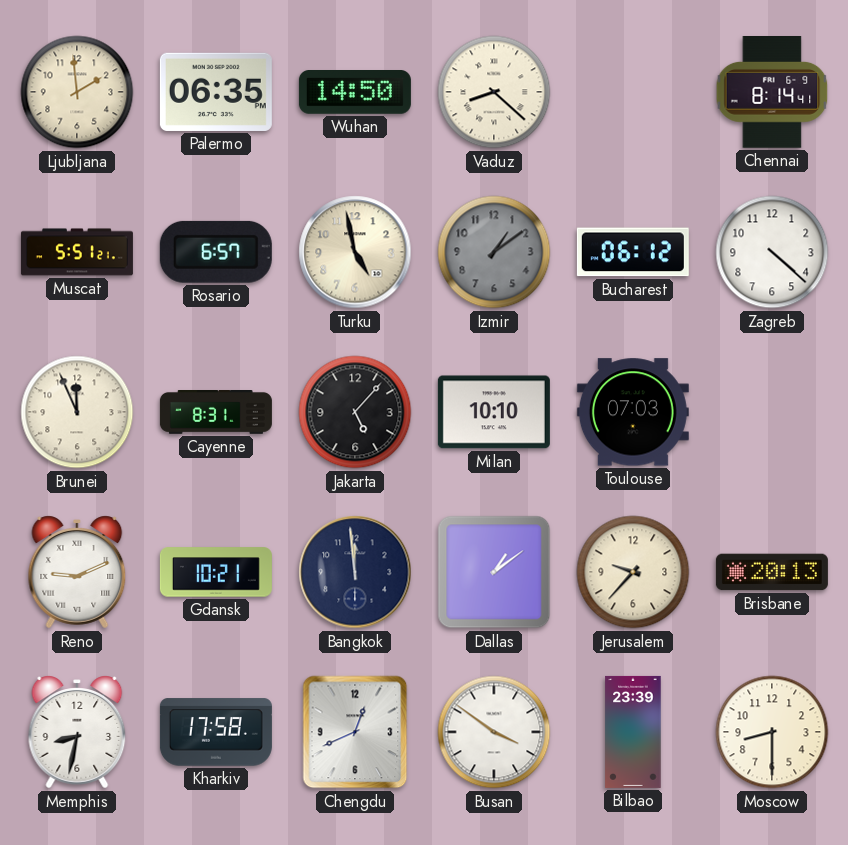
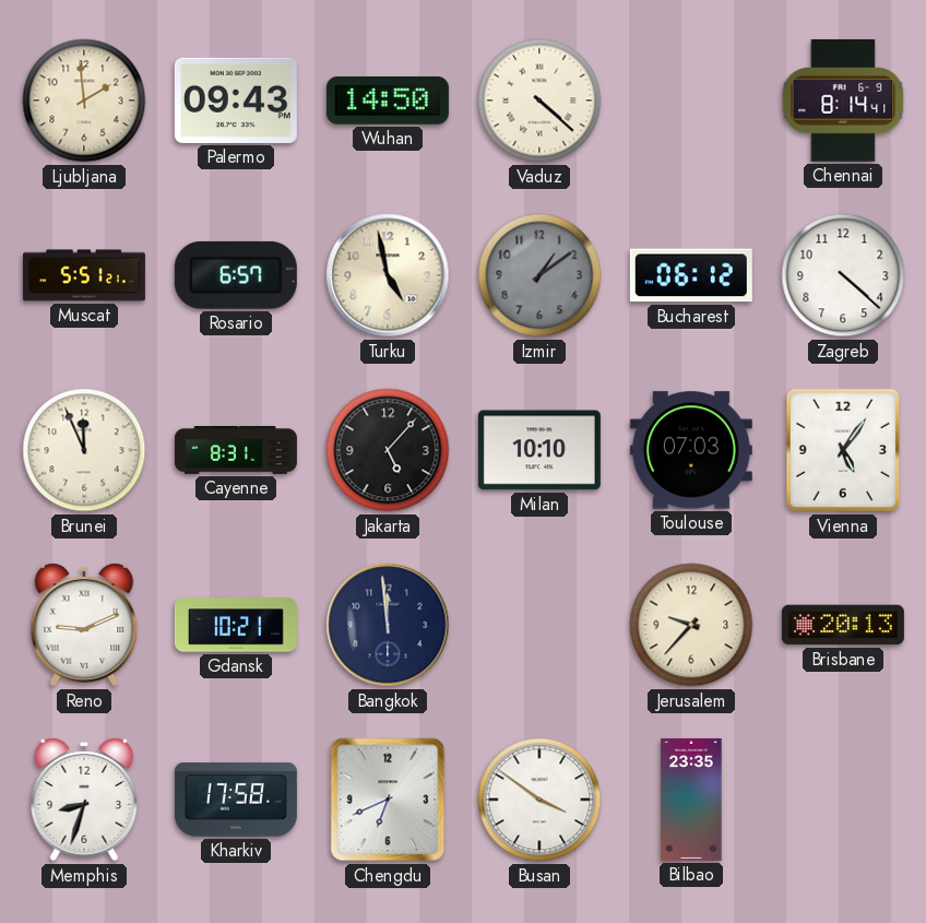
Palermo: 06:35 -> 09:43 (236, 100)
Vaduz: 8:22 -> 4:22 (539, 100)
Vienna: none -> 5:06 (843, 450)
Dallas: 1:09 -> none (494, 572)
Memphis: 8:32 -> 8:33 (84, 800)
Chengdu: 12:41 -> 6:41 (388, 800)
Bilbao: 23:39 -> 23:35 (691, 800)
Moscow: 8:30 -> none (772, 732)
